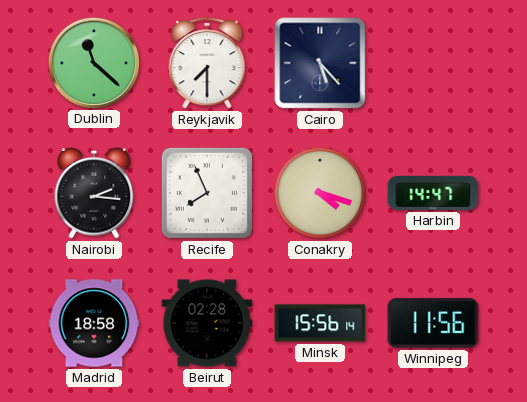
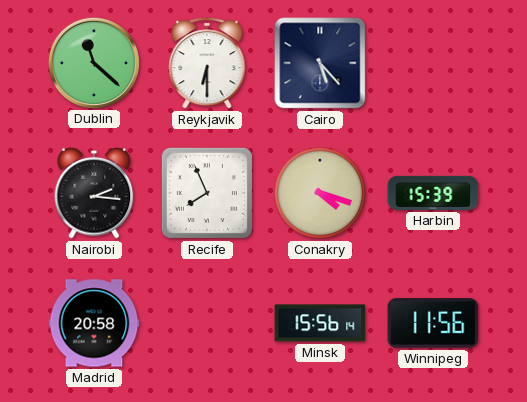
Reykjavik: 7:30 -> 6:30 (207, 63)
Harbin: 14:47 -> 15:39 (433, 193)
Madrid: 18:58 -> 20:58 (94, 323)
Beirut: 02:28 -> none (207, 323)
